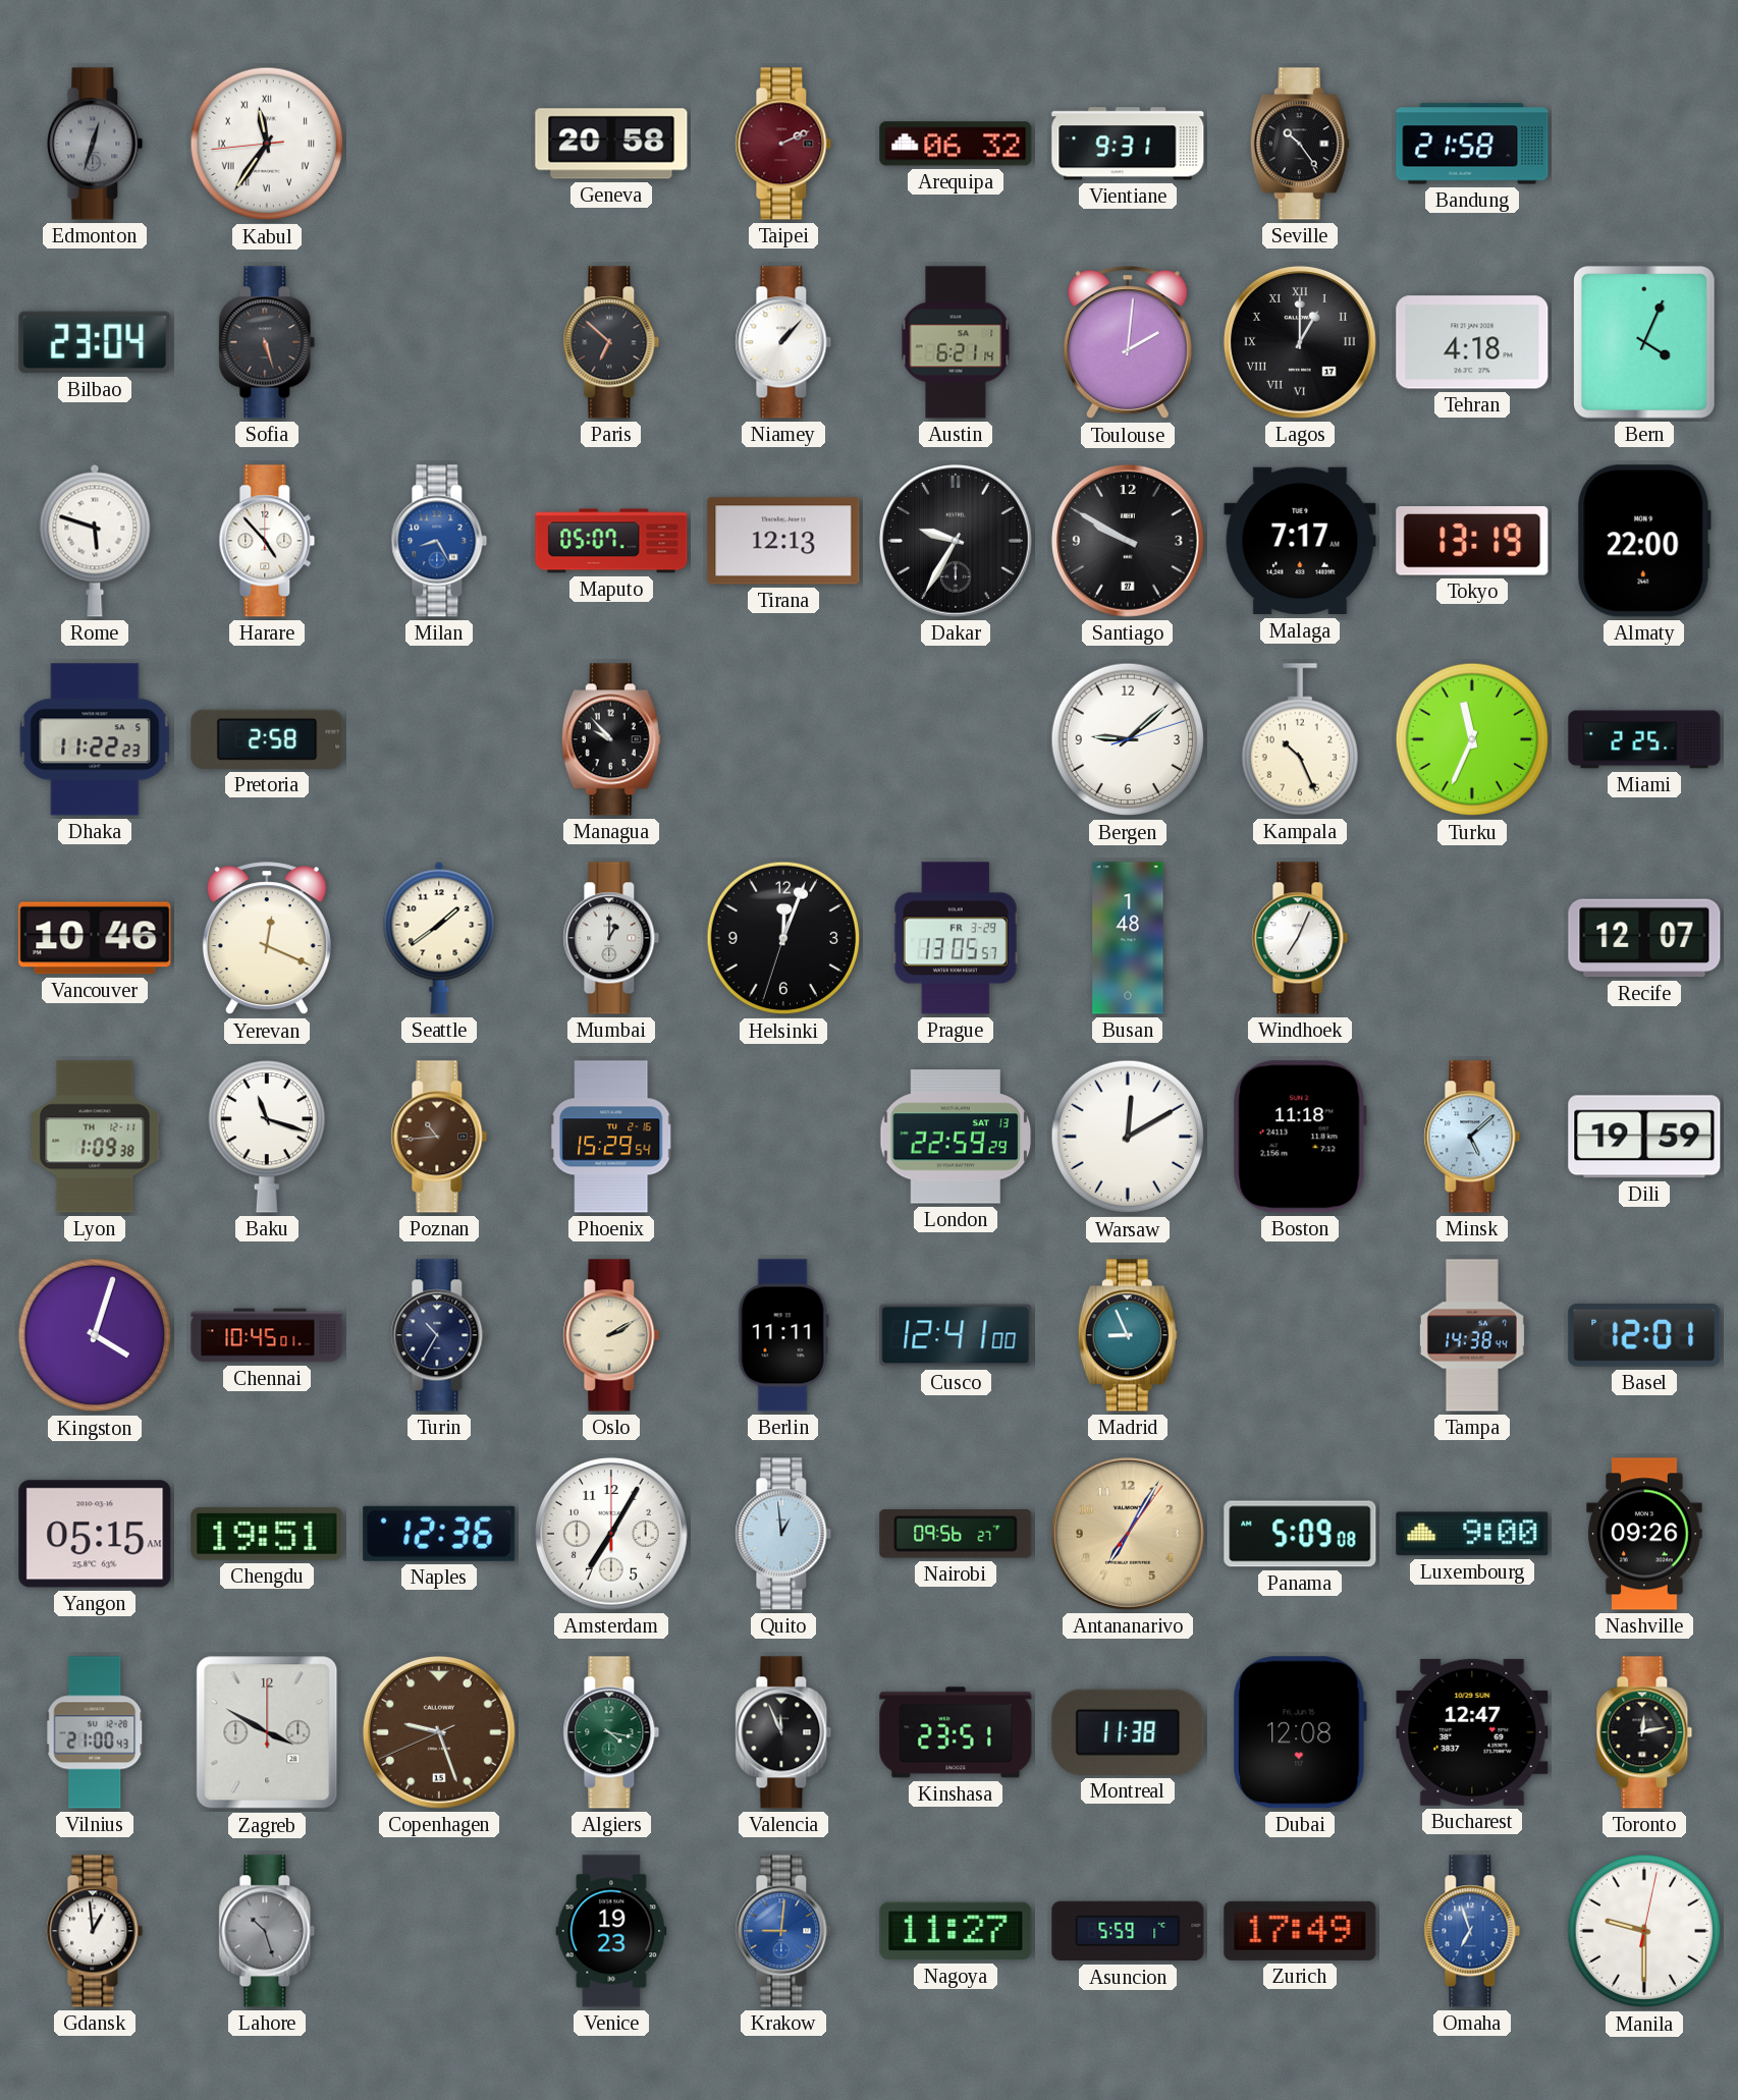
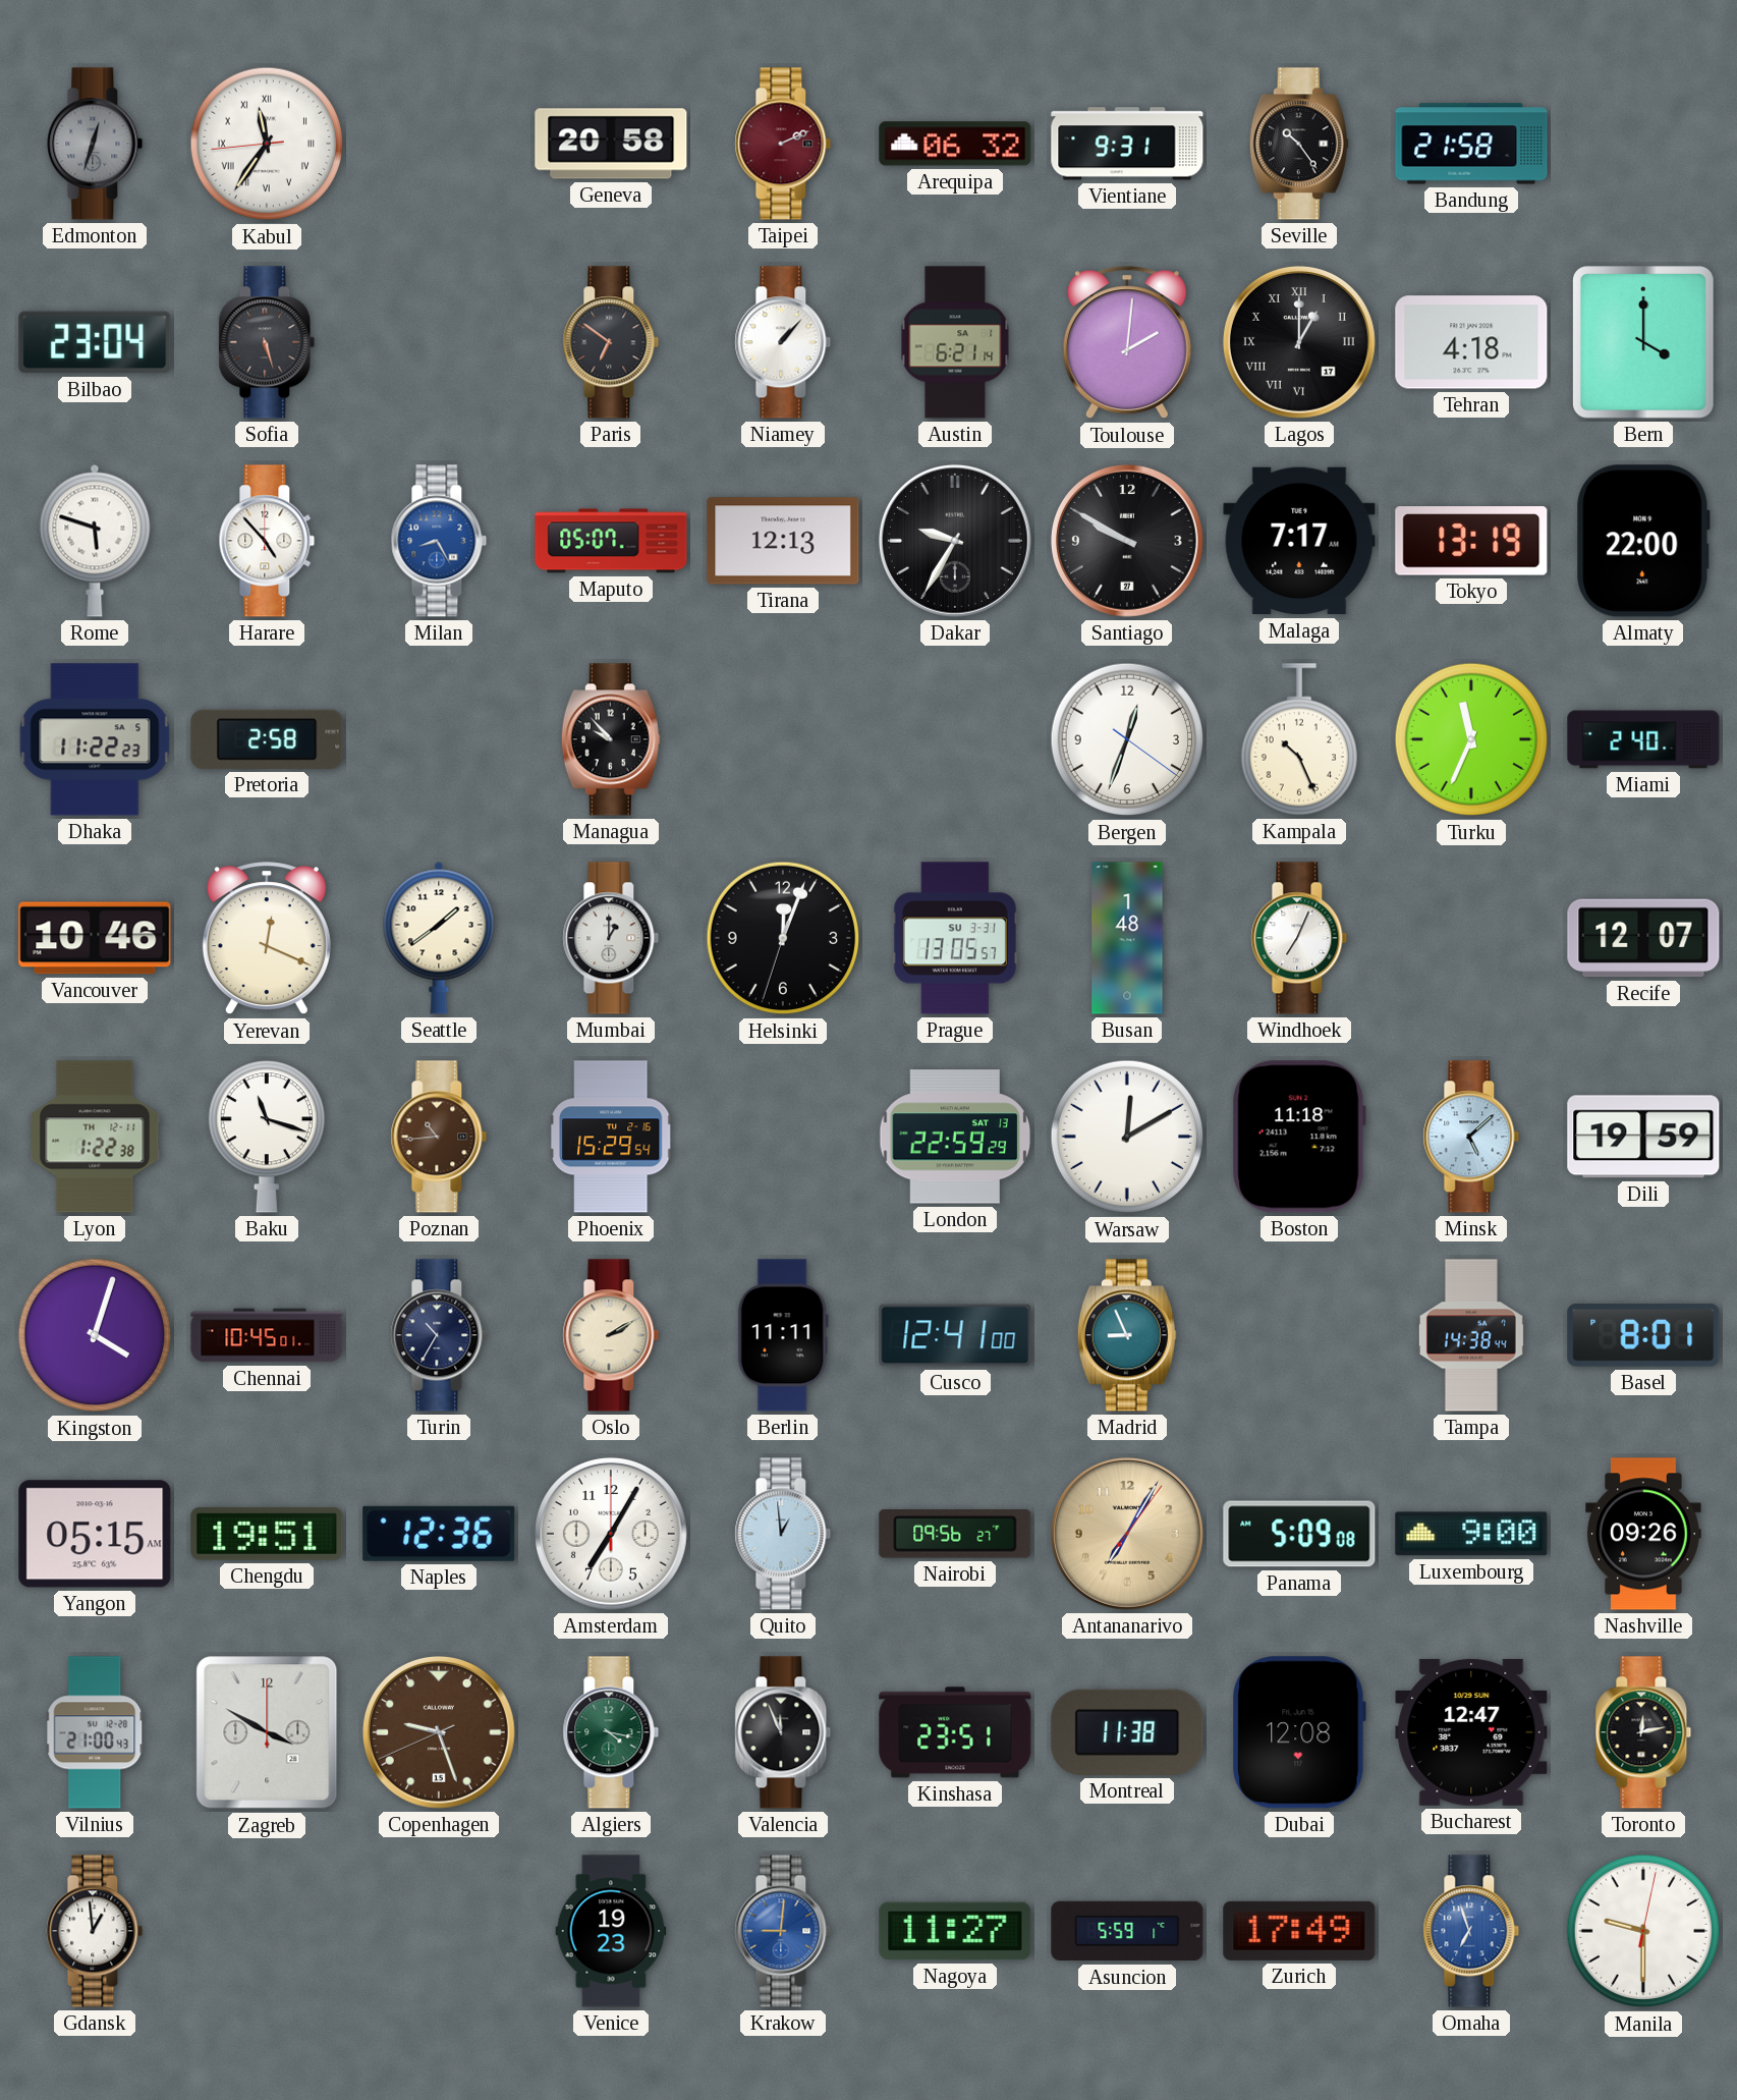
Paris: 6:52 -> 6:51 (611, 342)
Bern: 4:04 -> 4:00 (1644, 342)
Bergen: 9:08 -> 12:33 (1127, 739)
Miami: 2:25 -> 2:40 (1643, 739)
Prague date: FR 3-29 -> SU 3-31 (955, 938)
Lyon: 1:09 -> 1:22 (95, 1137)
Basel: 12:01 -> 8:01 (1643, 1336)
Lahore: 10:27 -> none (267, 1931)
